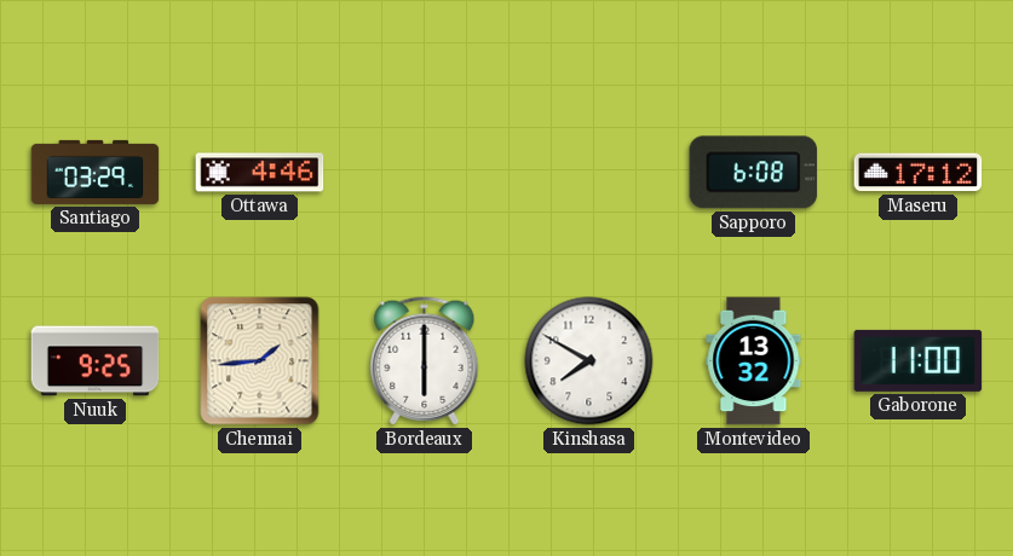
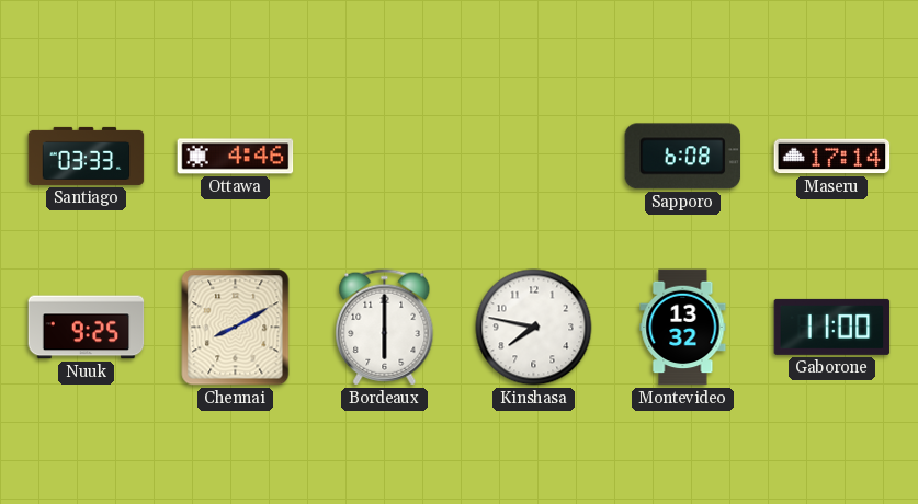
Santiago: 03:29 -> 03:33 (87, 156)
Maseru: 17:12 -> 17:14 (832, 157)
Chennai: 1:44 -> 8:10 (236, 328)
Kinshasa: 7:50 -> 7:47 (534, 328)
